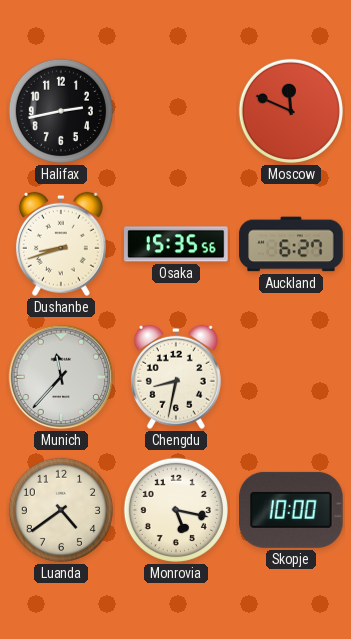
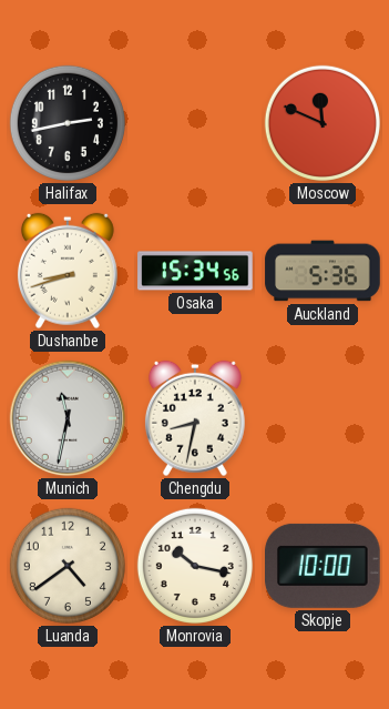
Osaka: 15:35 -> 15:34 (195, 271)
Auckland: 6:27 -> 5:36 (323, 271)
Munich: 11:37 -> 11:32 (68, 418)
Monrovia: 5:17 -> 10:17 (195, 566)
